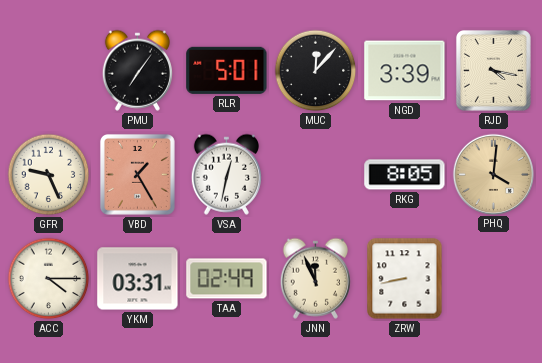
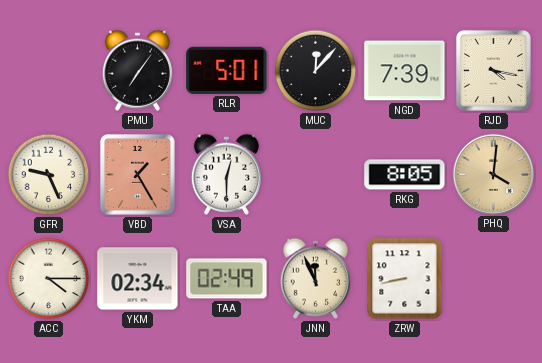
NGD: 3:39 -> 7:39 (405, 71)
VSA: 12:32 -> 12:30 (226, 174)
YKM: 03:31 -> 02:34 (138, 279)
